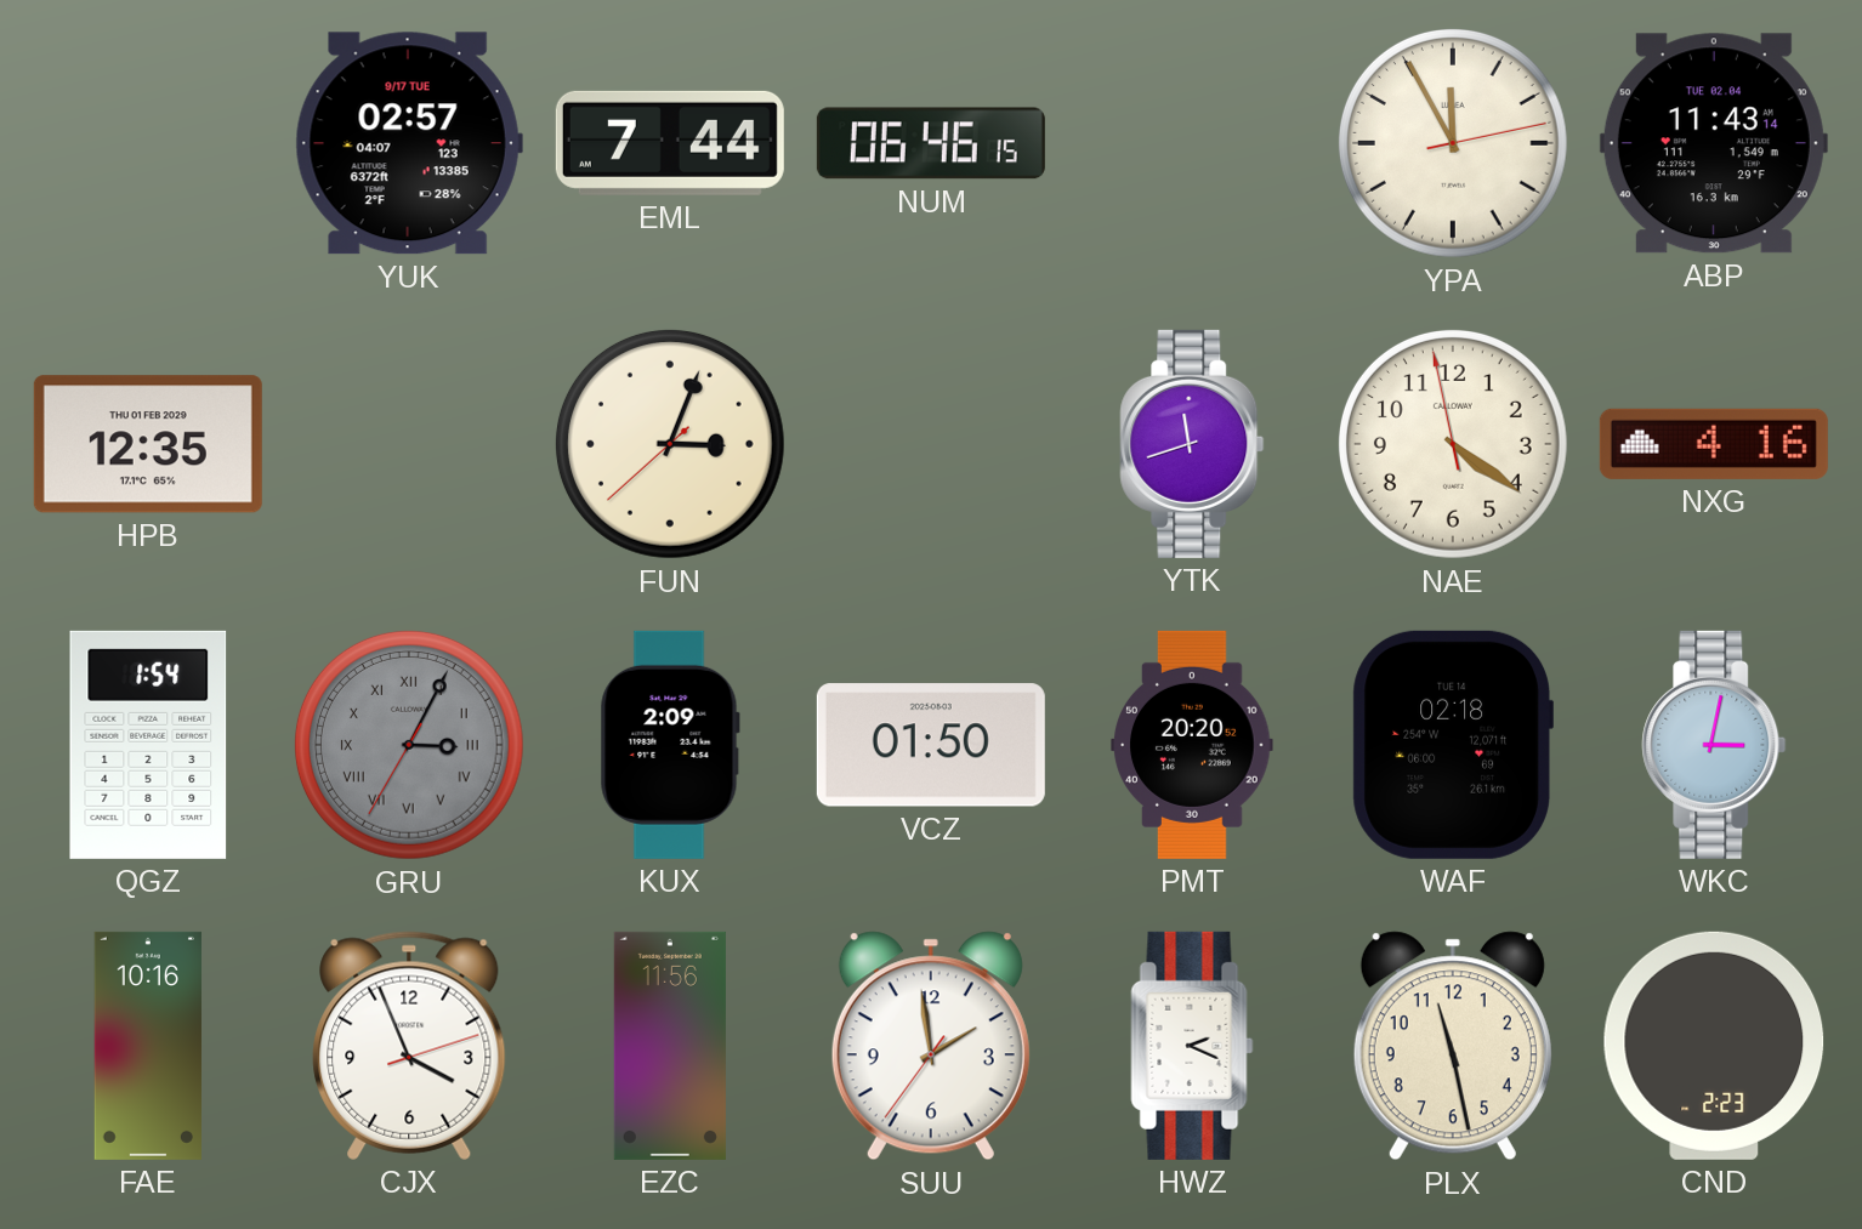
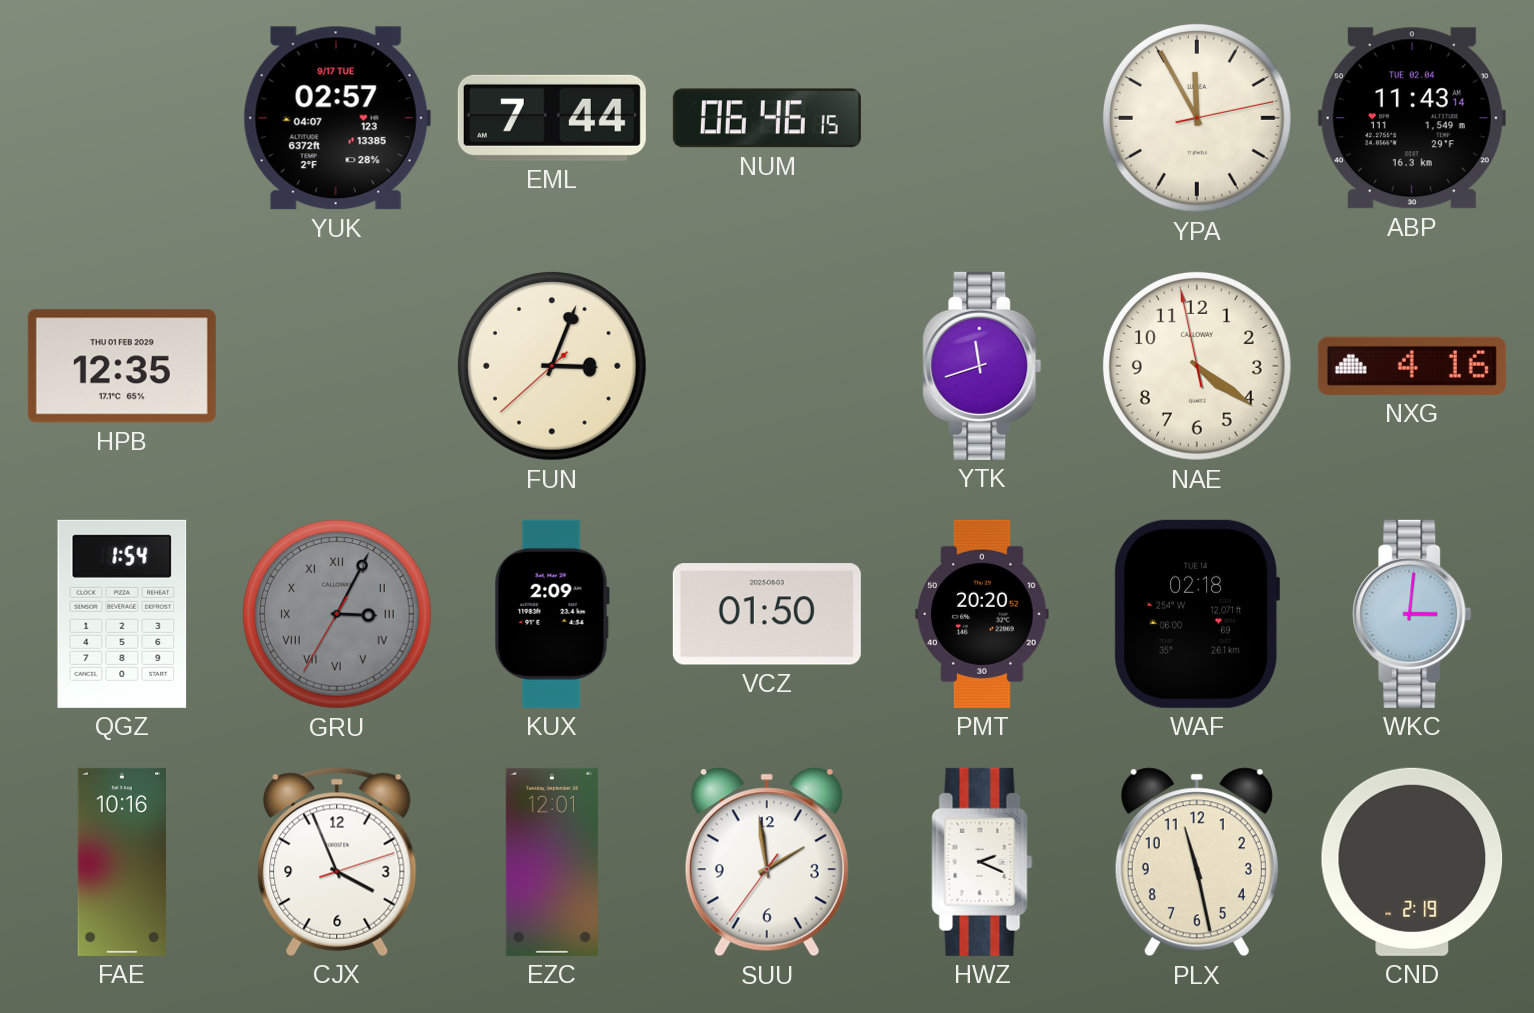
WKC: 3:02 -> 3:01 (1412, 614)
EZC: 11:56 -> 12:01 (552, 862)
CND: 2:23 -> 2:19 (1412, 862)
